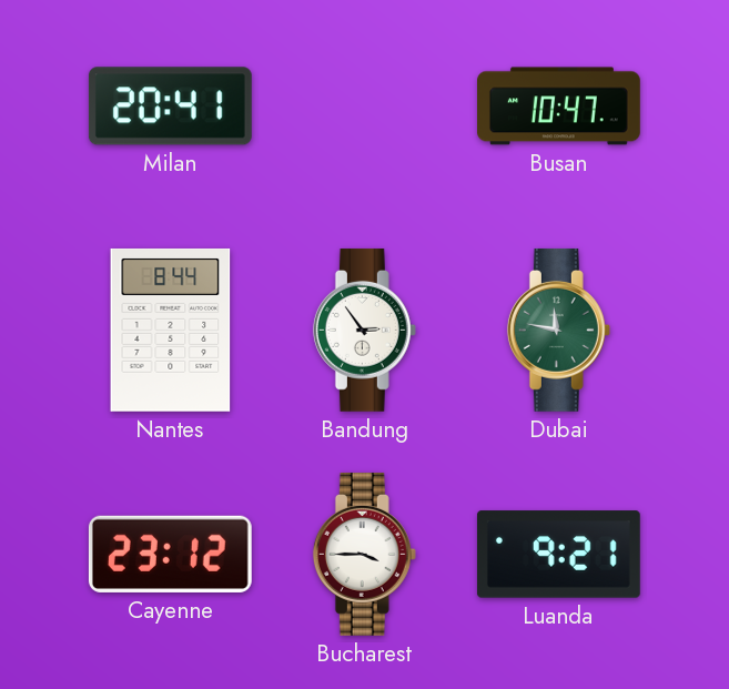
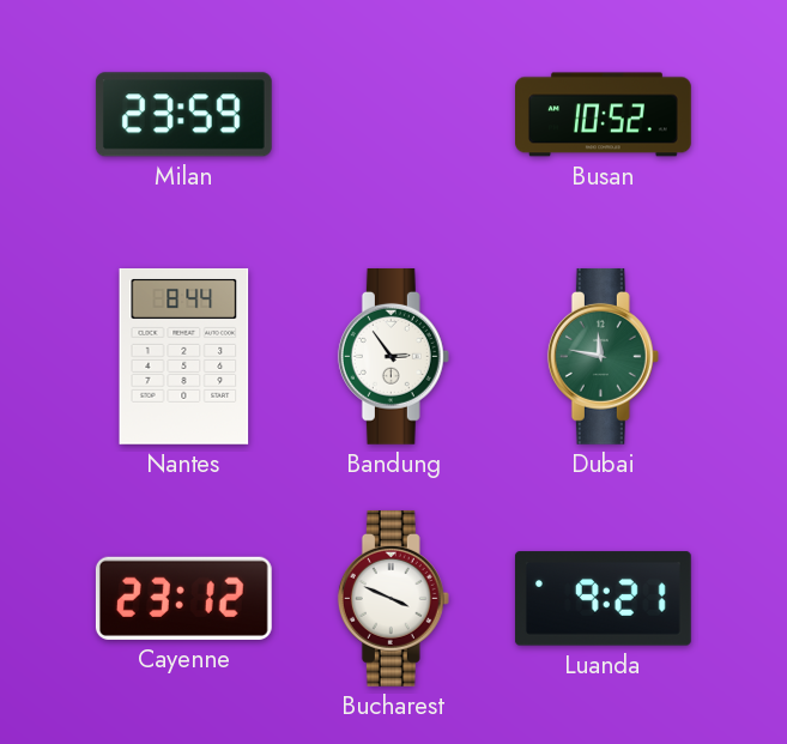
Milan: 20:41 -> 23:59 (183, 115)
Busan: 10:47 -> 10:52 (604, 115)
Bucharest: 3:45 -> 3:49 (393, 598)
